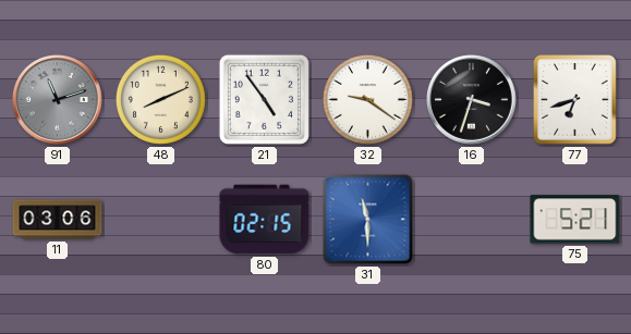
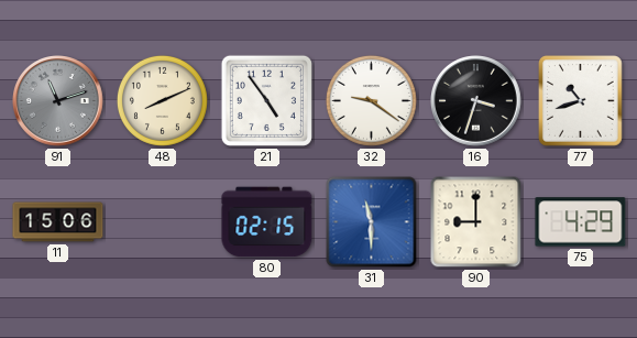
77: 6:42 -> 10:42 (581, 101)
11: 03:06 -> 15:06 (58, 222)
90: none -> 9:00 (476, 222)
75: 5:21 -> 4:29 (581, 222)
